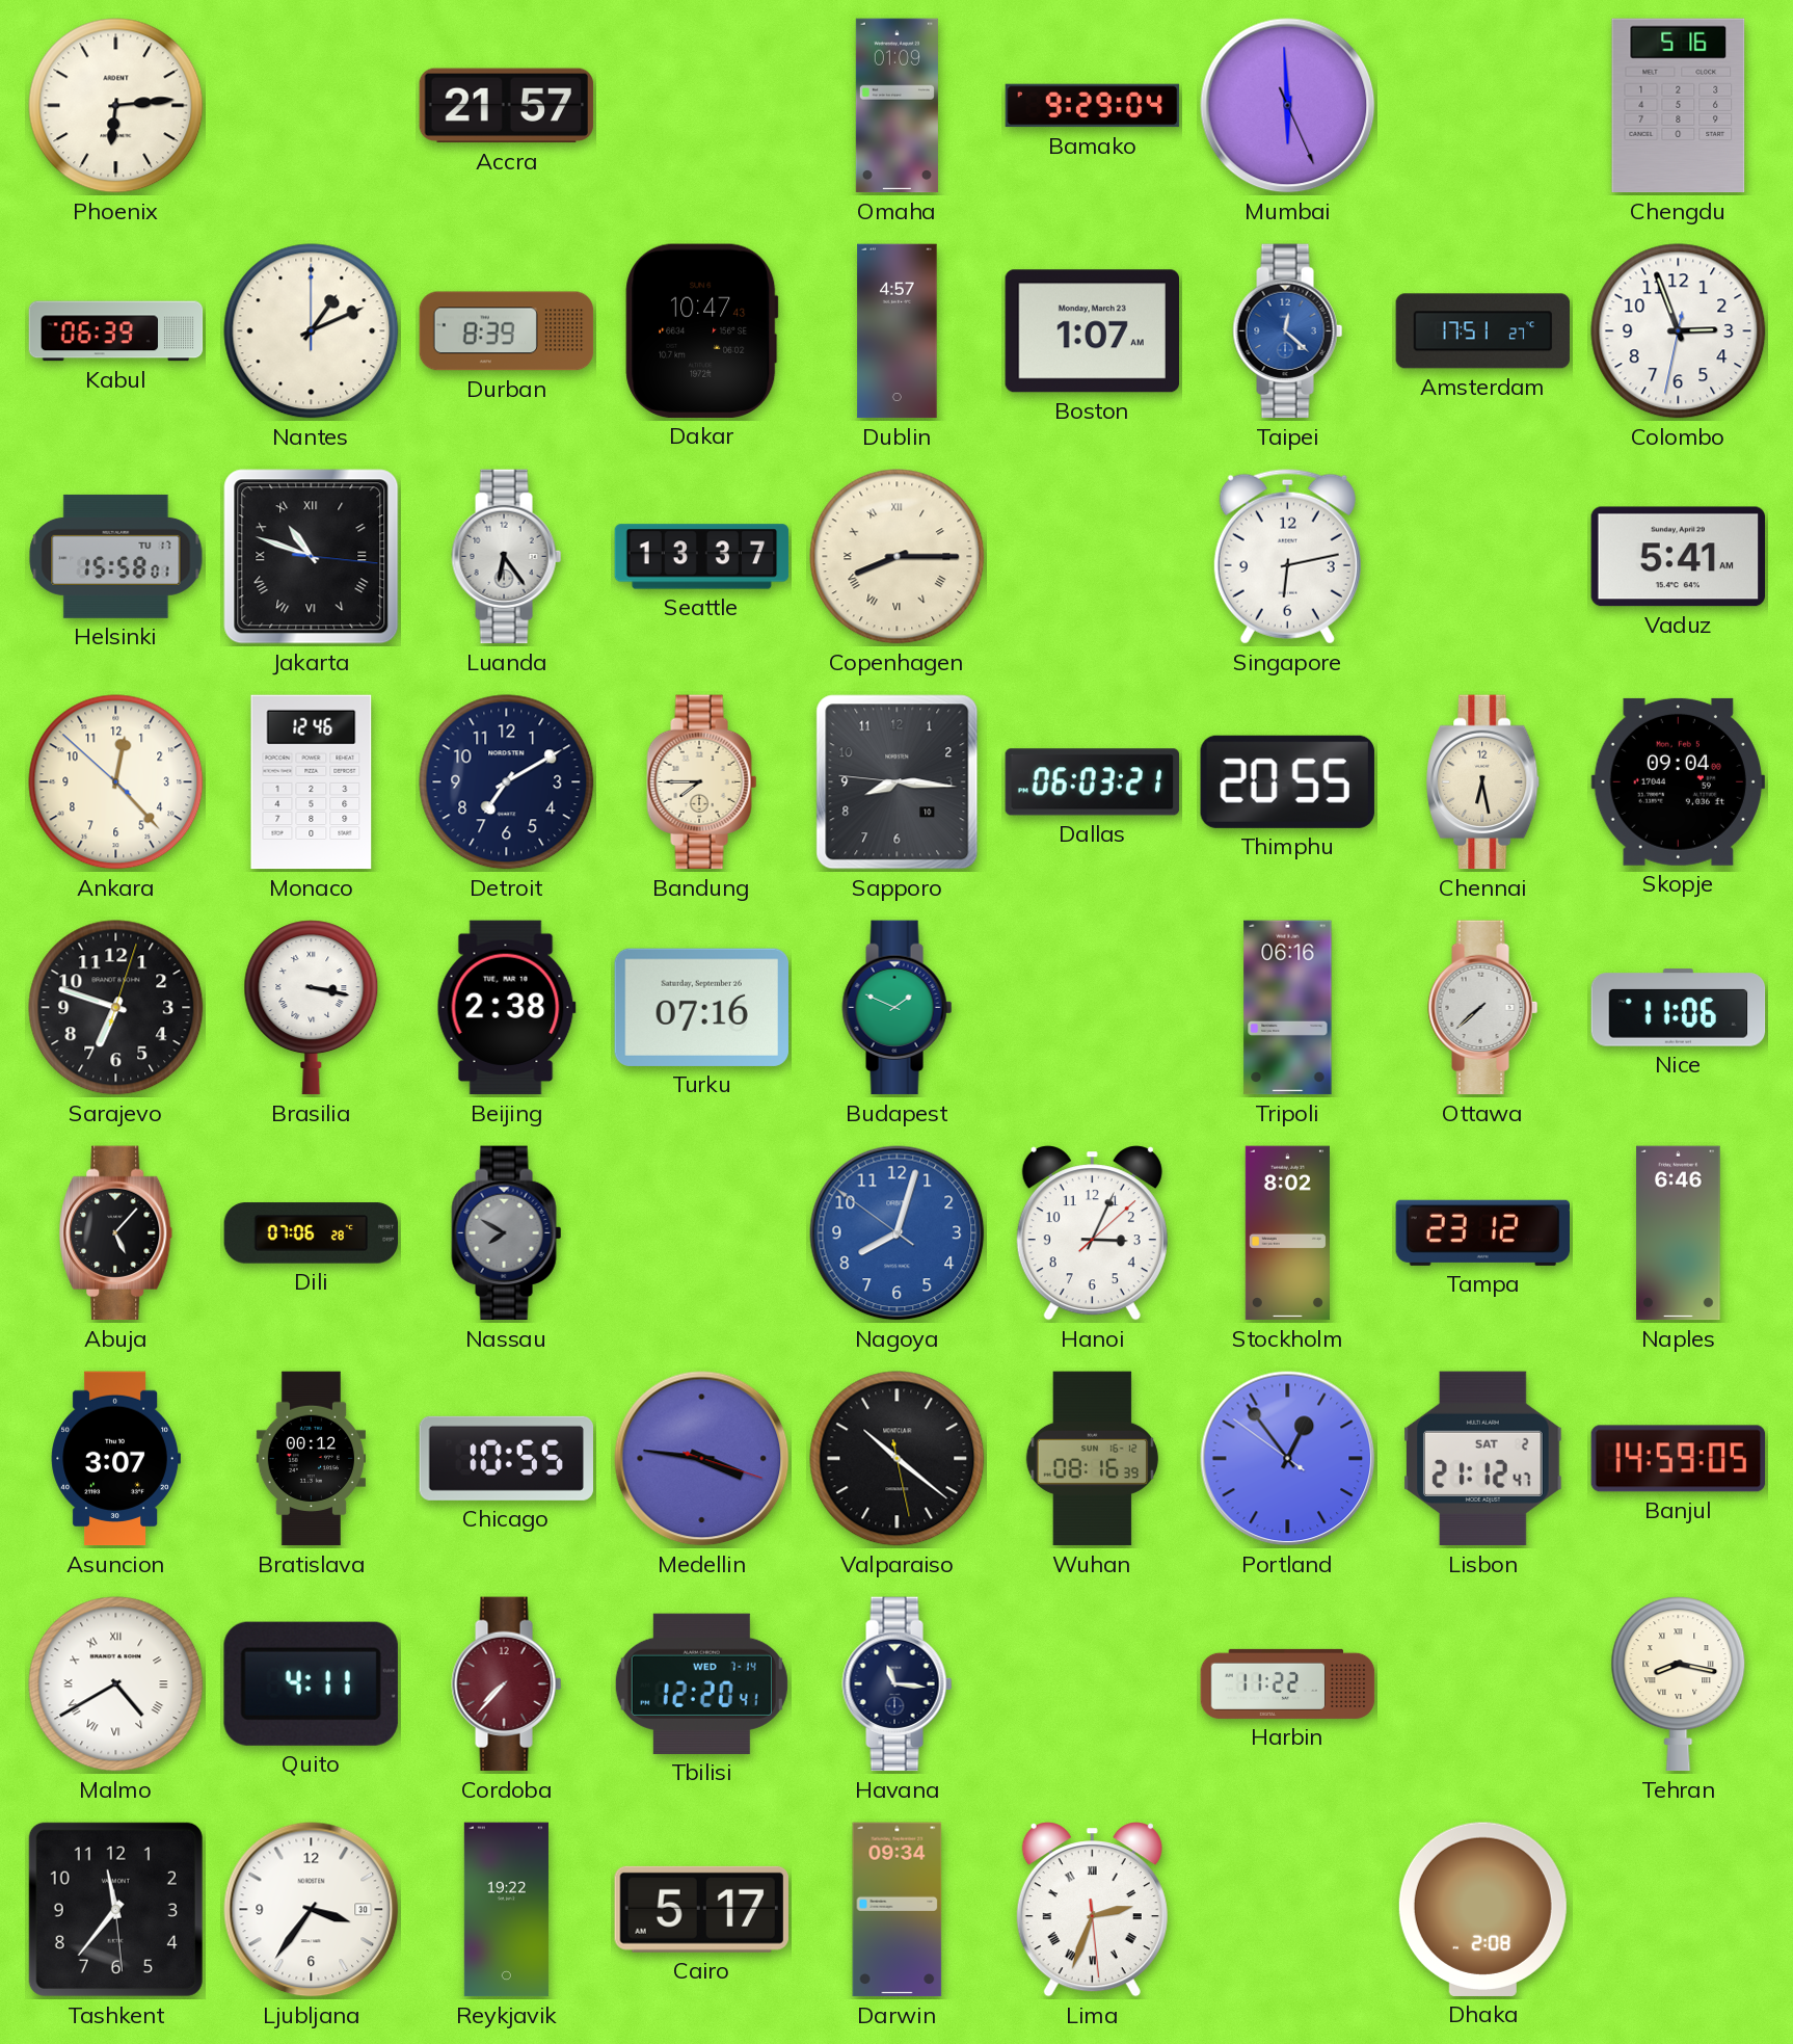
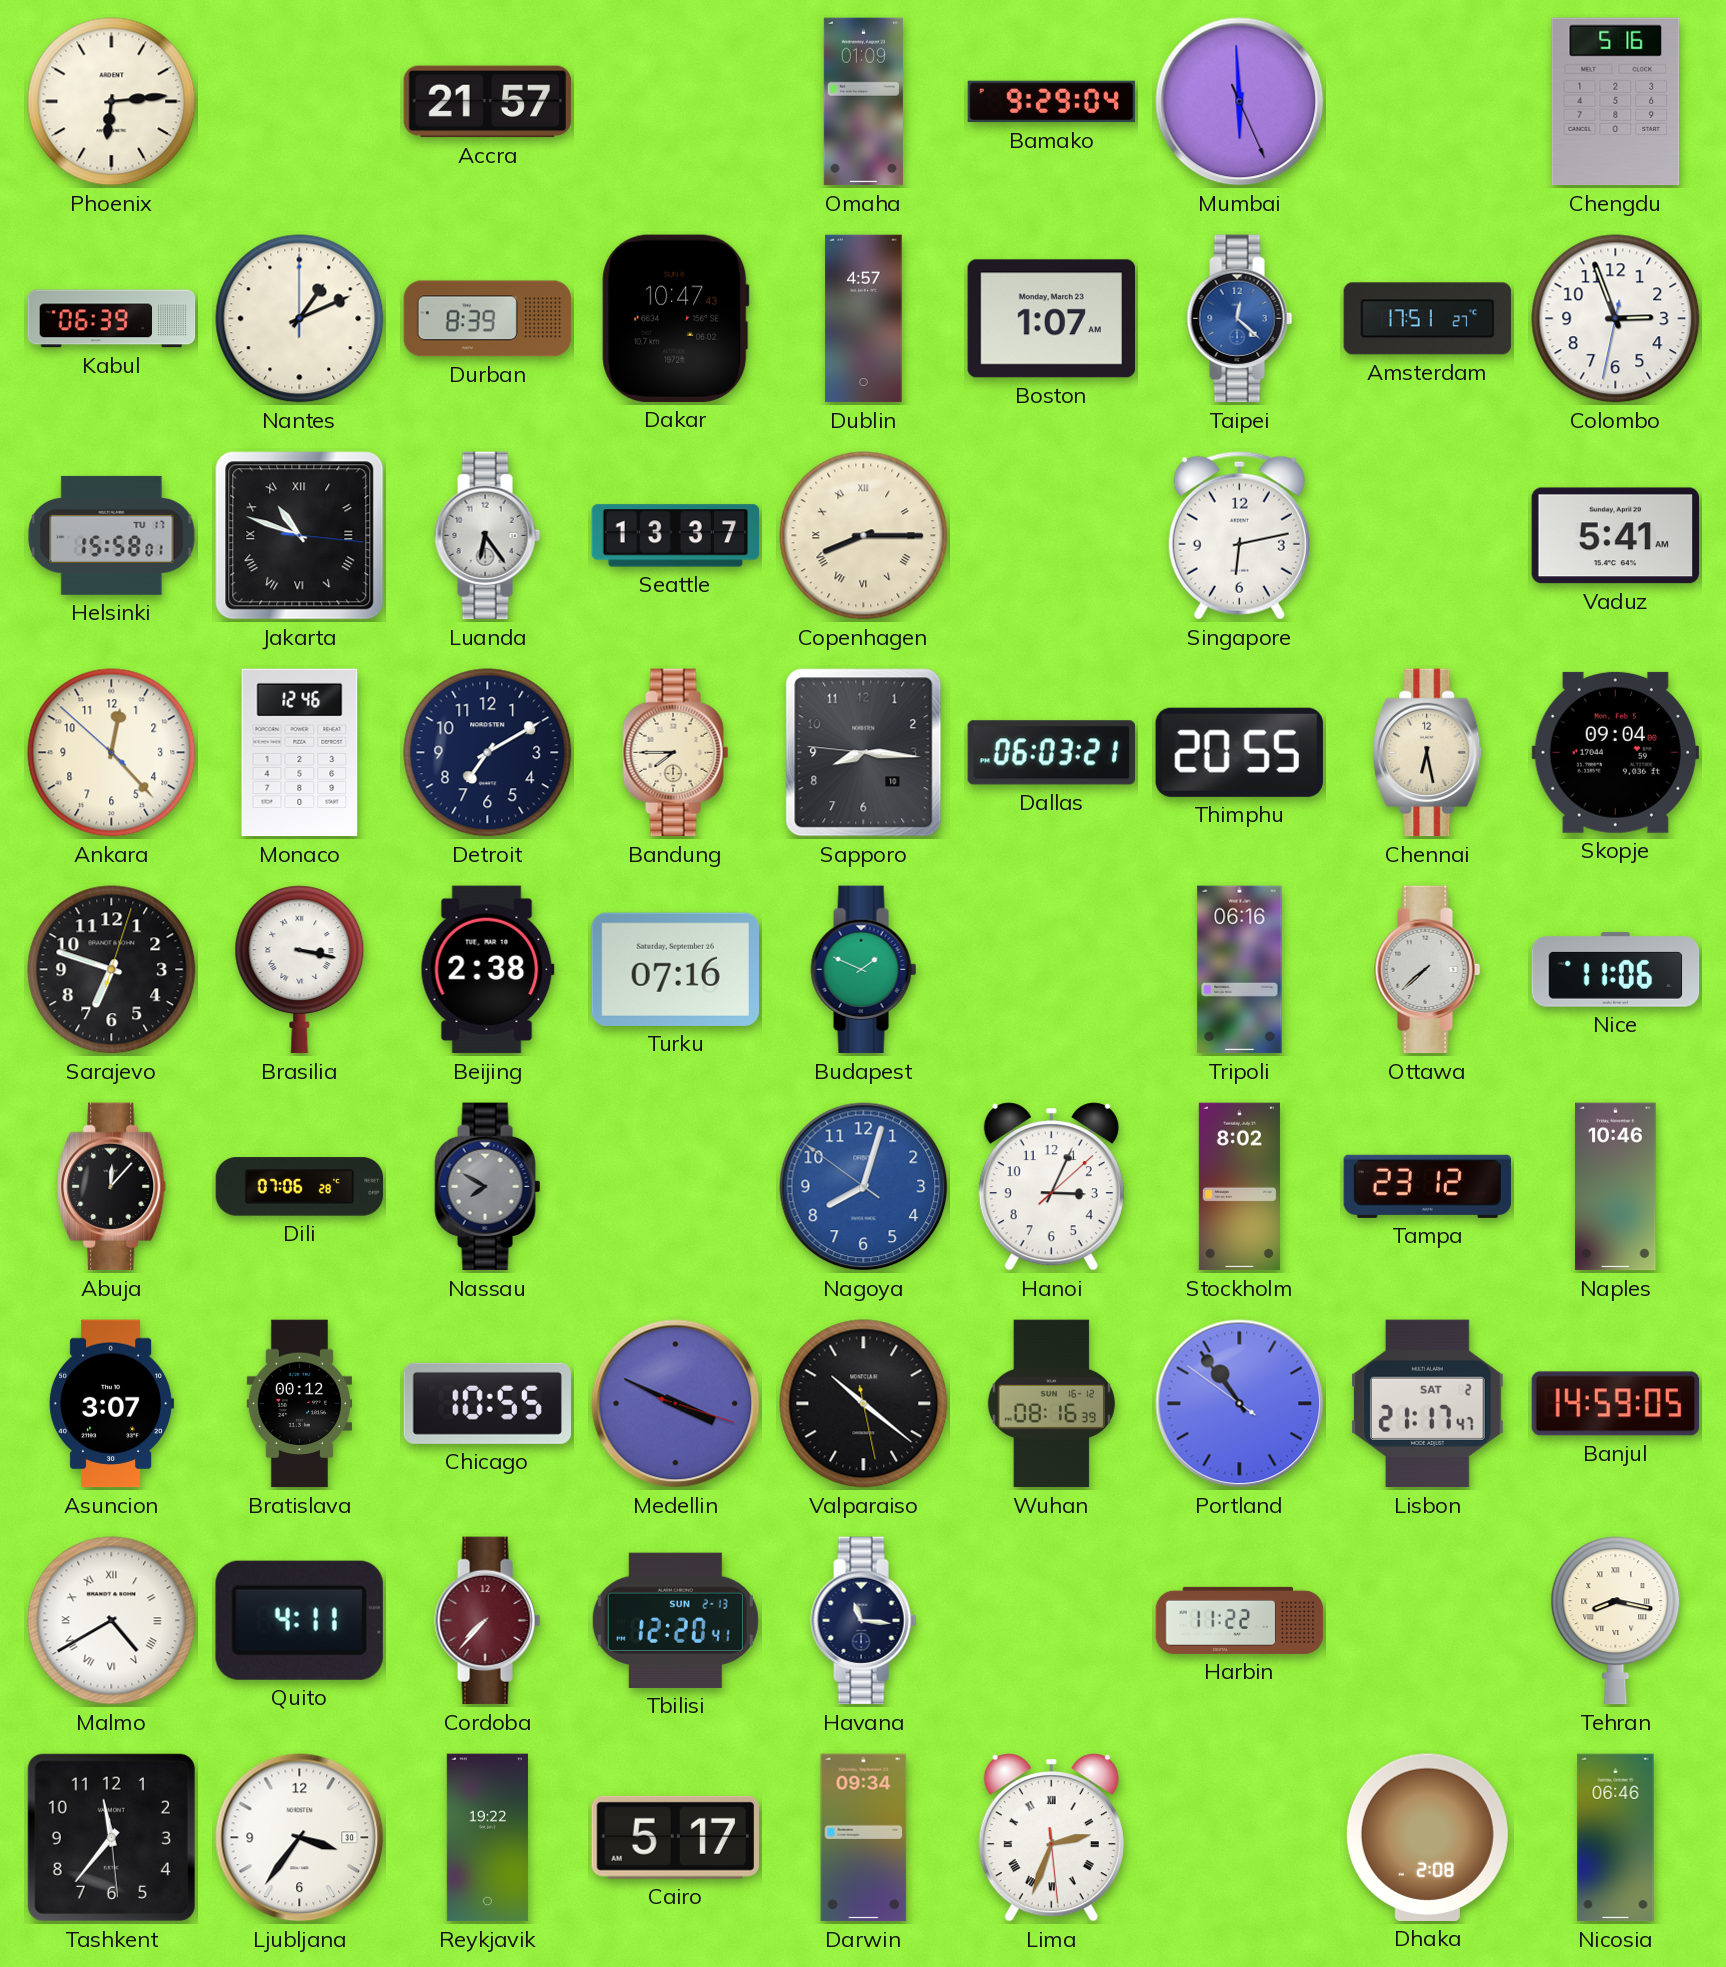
Abuja: 5:07 -> 12:07 (112, 1187)
Naples: 6:46 -> 10:46 (1616, 1187)
Medellin: 3:46 -> 3:49 (676, 1404)
Portland: 12:53 -> 10:53 (1240, 1404)
Lisbon: 21:12 -> 21:17 (1428, 1404)
Tbilisi date: WED 7-14 -> SUN 2-13 (675, 1620)
Nicosia: none -> 06:46 (1616, 1838)
